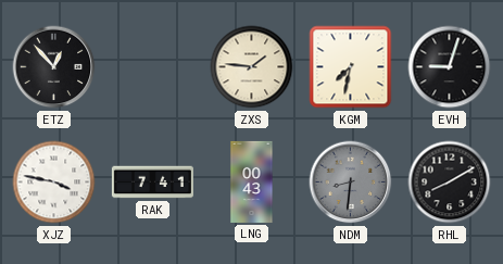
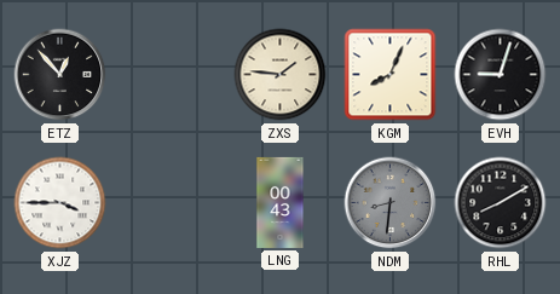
KGM: 7:32 -> 8:04 (391, 75)
XJZ: 3:47 -> 3:45 (60, 203)
RAK: 7:41 -> none (152, 183)
